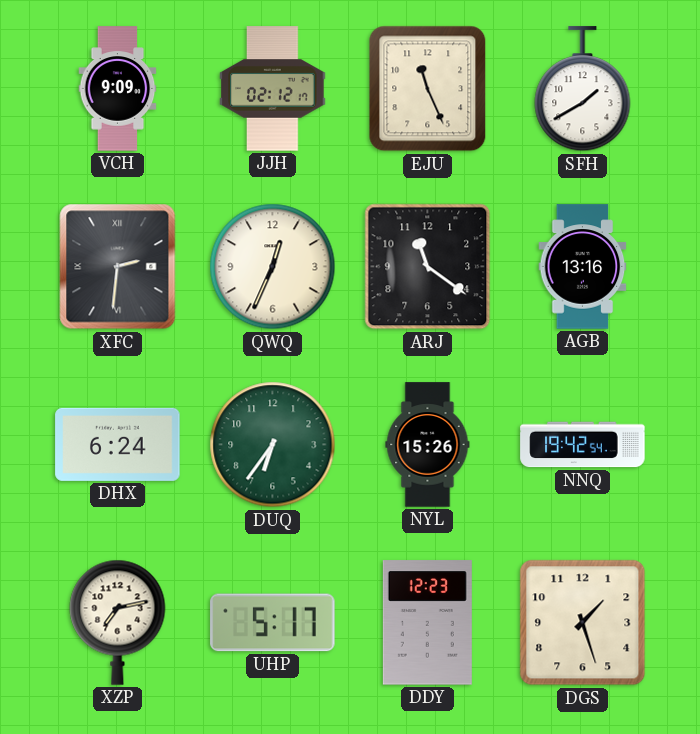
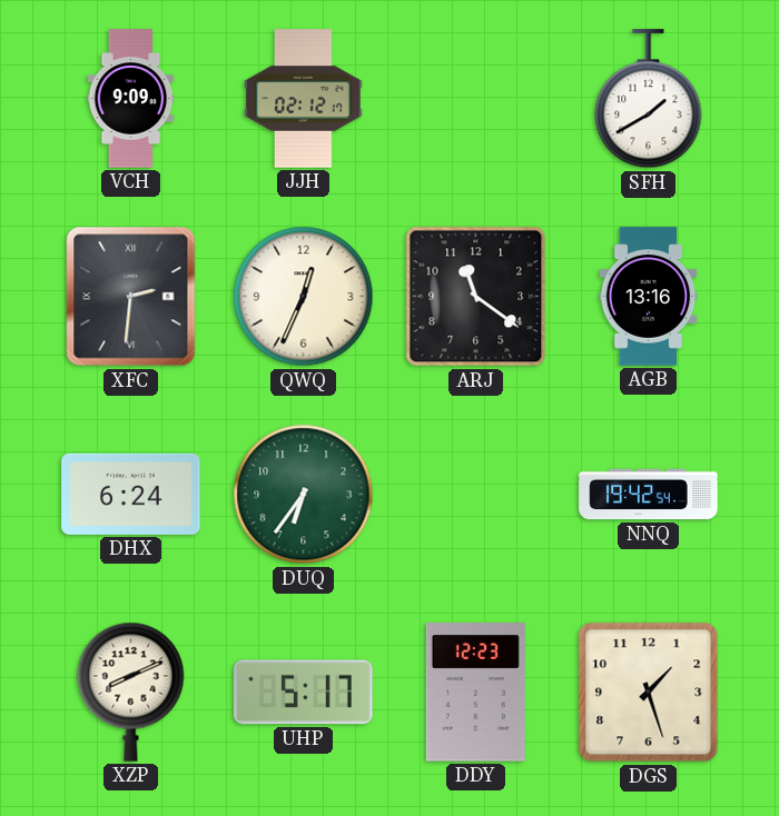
EJU: 11:26 -> none (428, 89)
NYL: 15:26 -> none (428, 445)
XZP: 7:13 -> 8:11 (131, 691)
